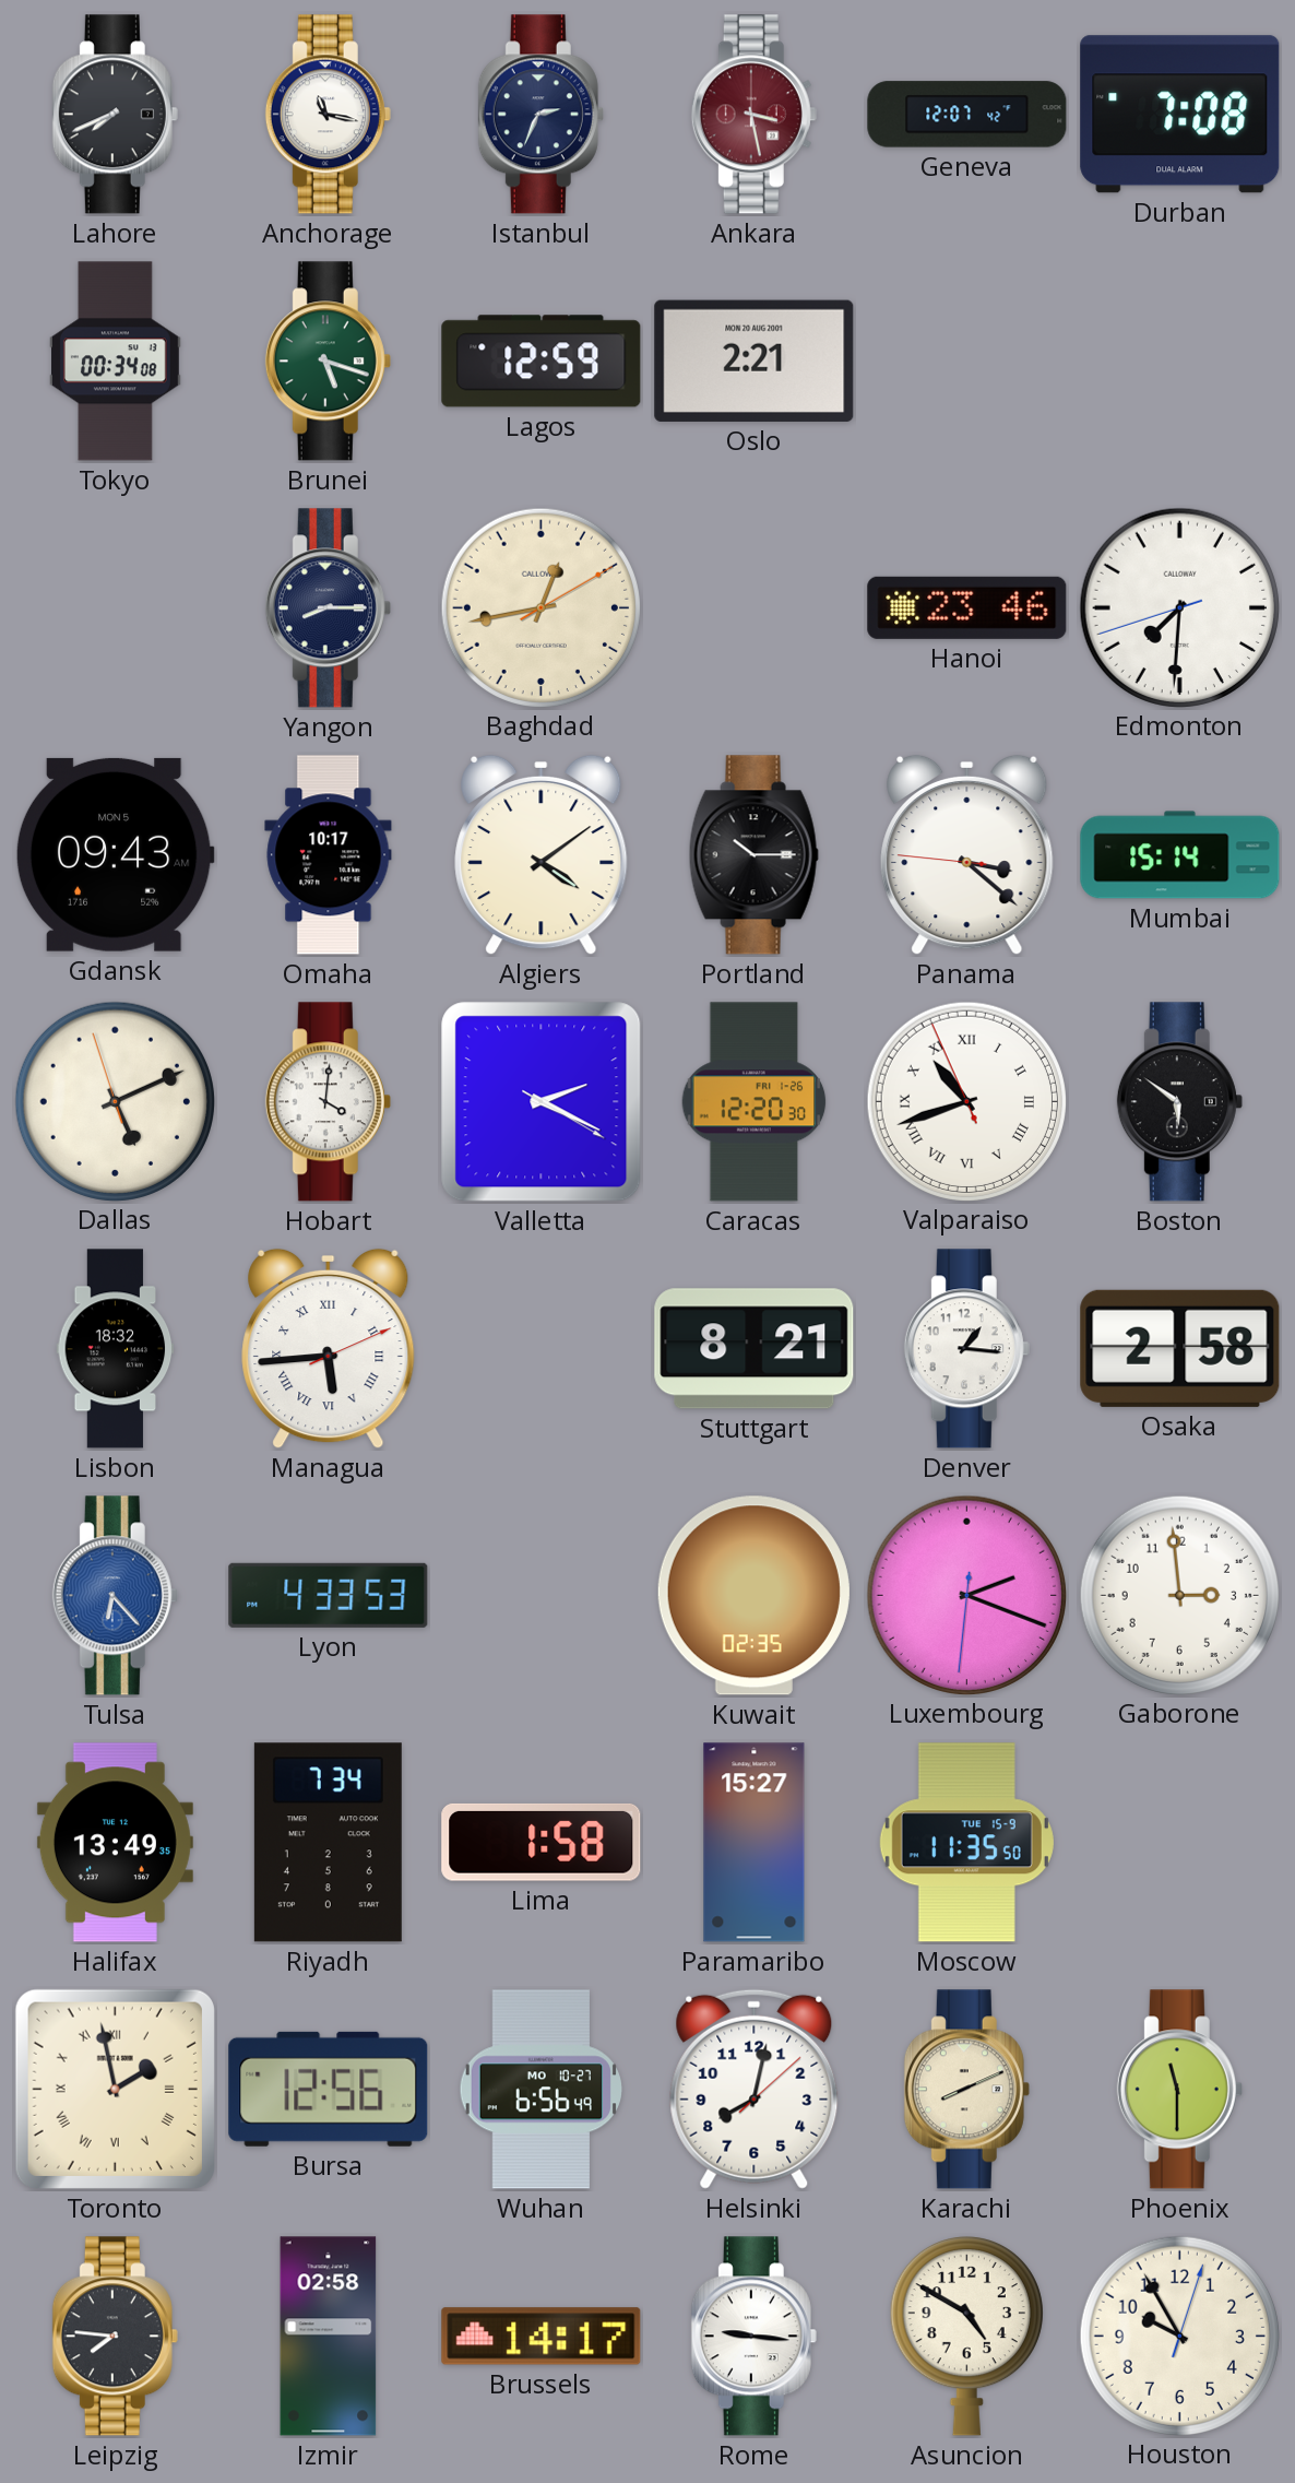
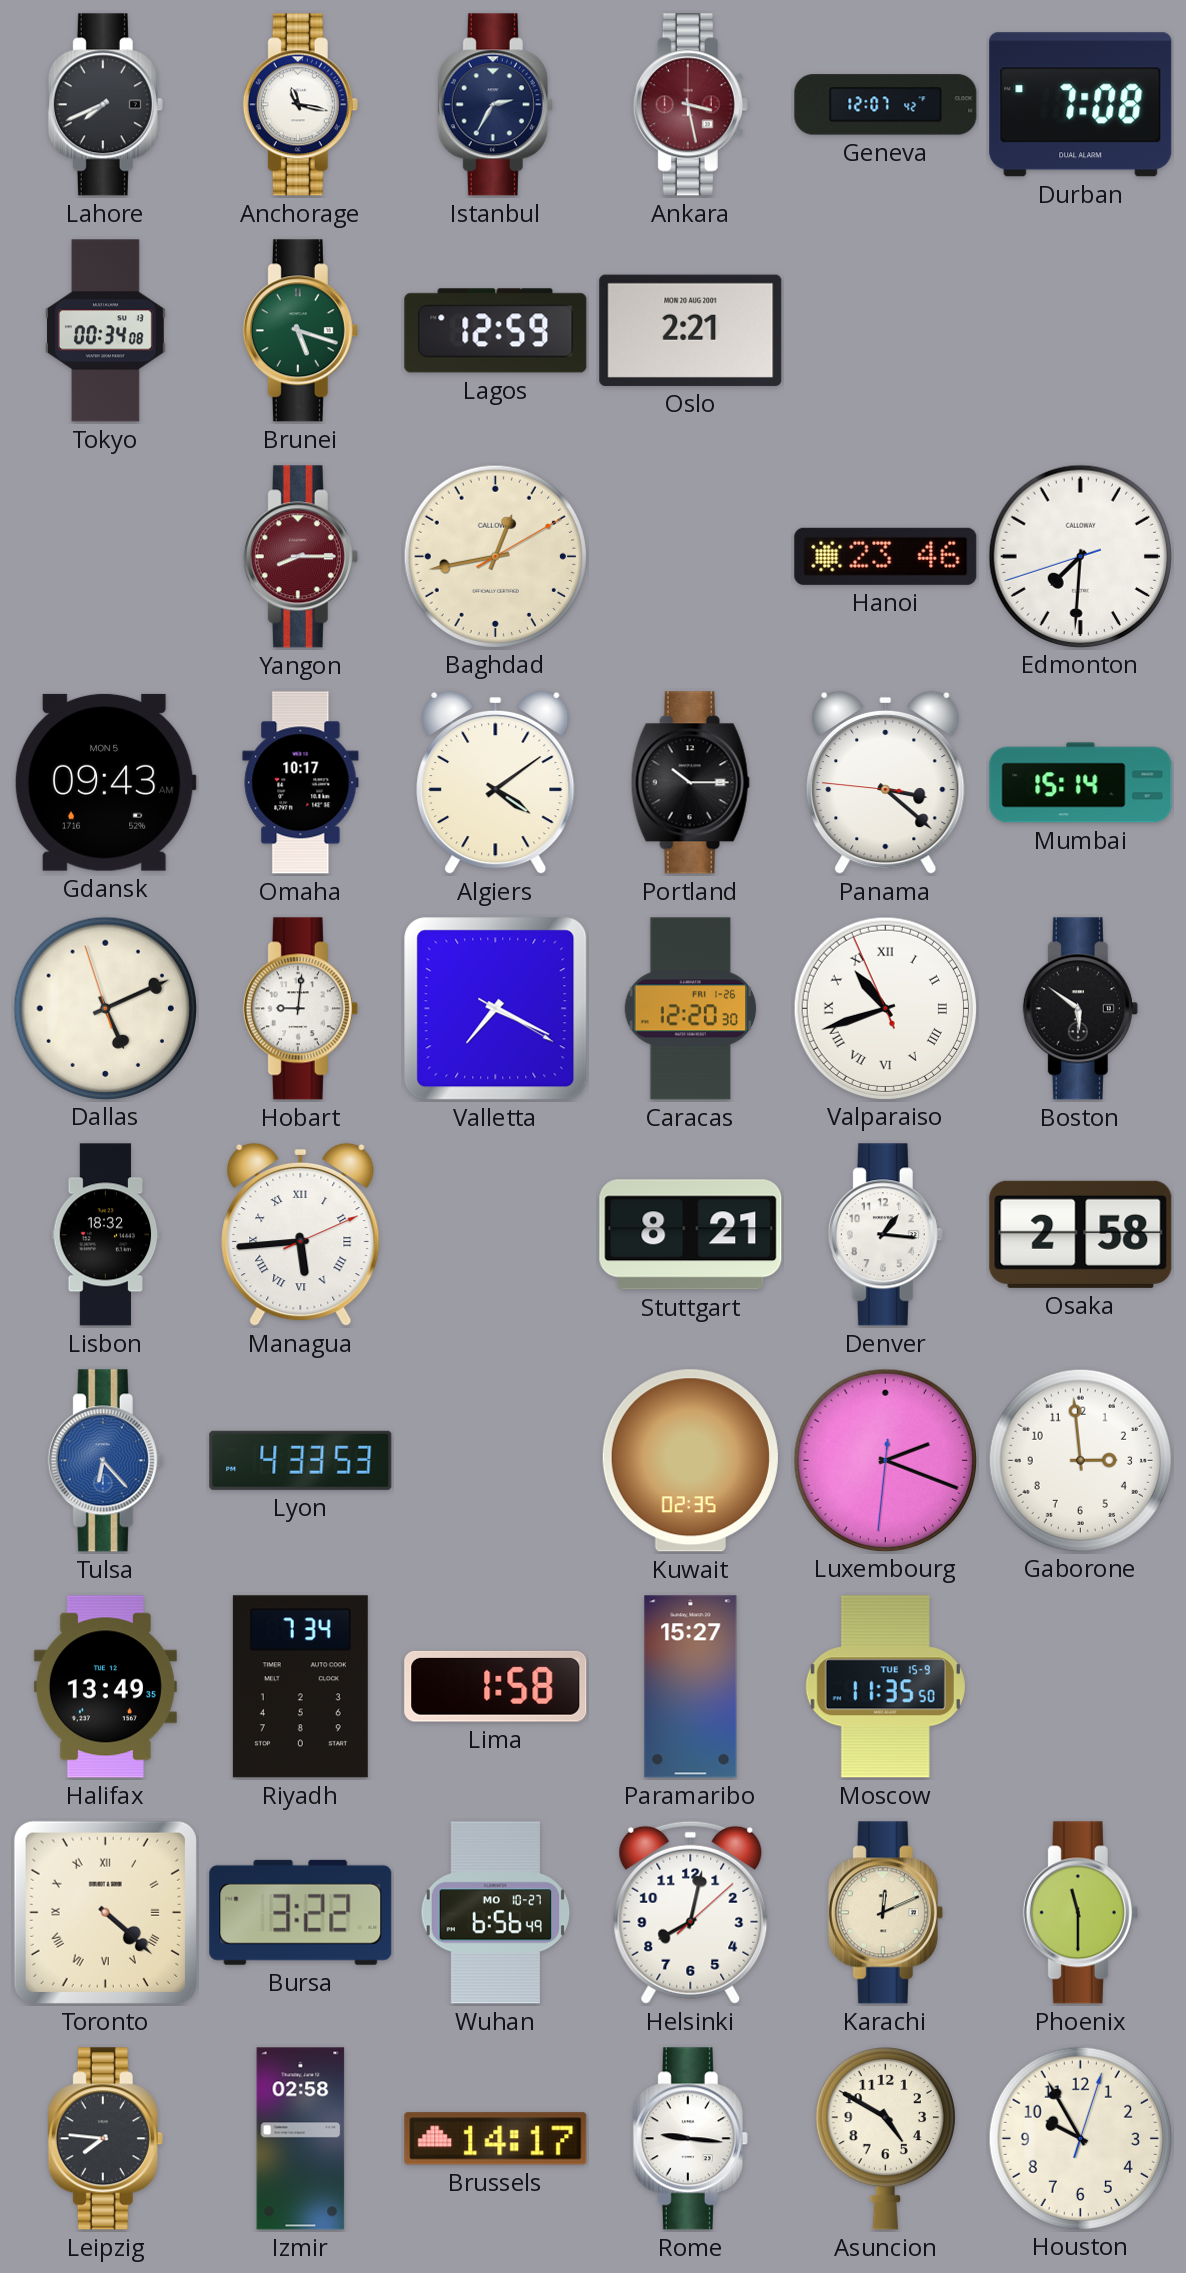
Istanbul: 2:34 -> 2:35 (495, 105)
Yangon dial: navy -> burgundy (300, 557)
Hobart: 4:01 -> 9:01 (300, 1009)
Valletta: 2:19 -> 7:19 (496, 1009)
Toronto: 1:58 -> 4:22 (105, 1912)
Bursa: 12:56 -> 3:22 (301, 1912)
Karachi: 8:11 -> 12:11 (885, 1913)
